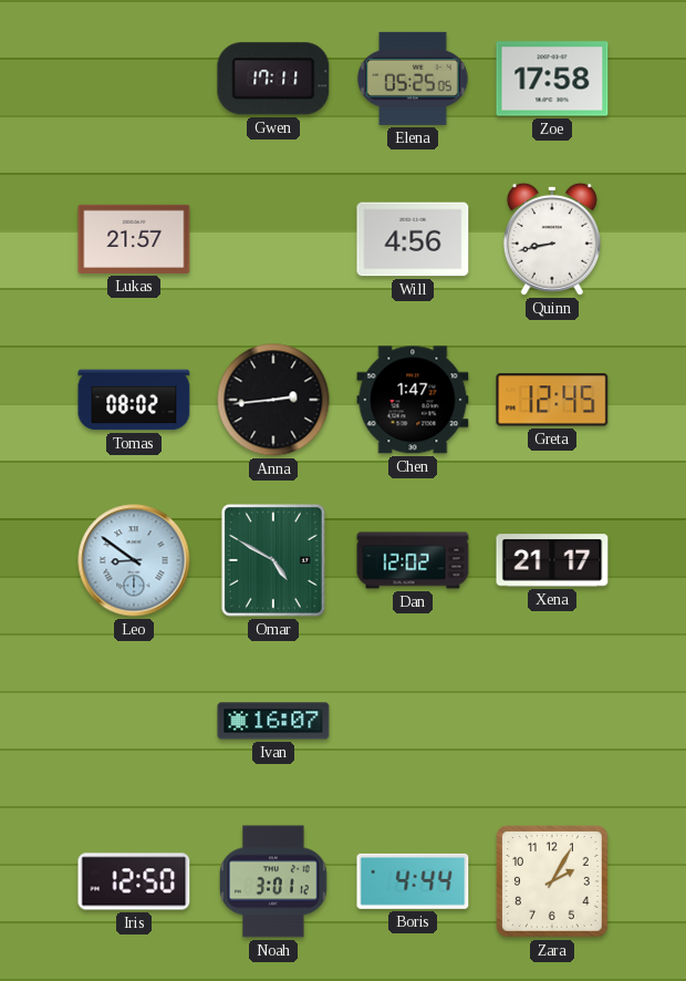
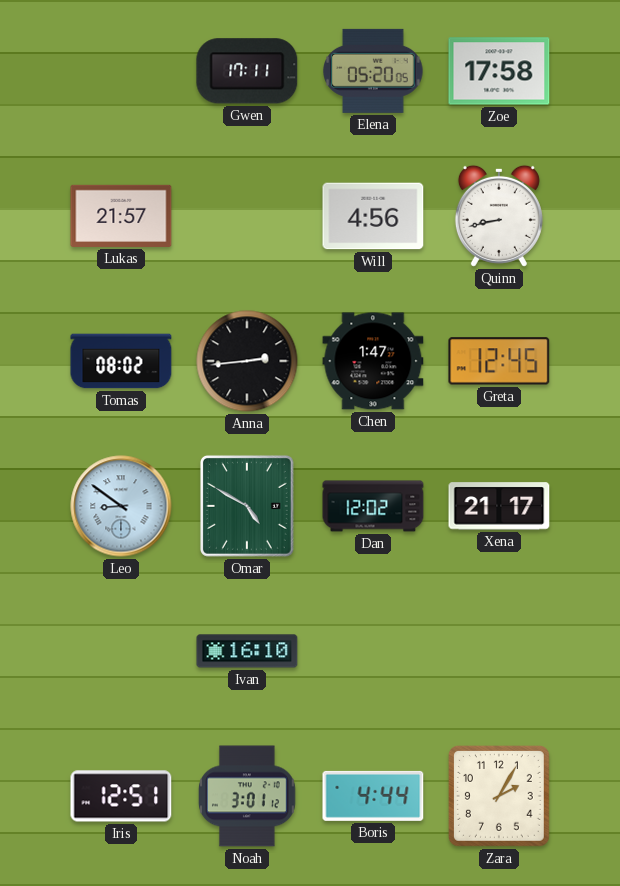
Elena: 05:25 -> 05:20 (373, 71)
Ivan: 16:07 -> 16:10 (247, 651)
Iris: 12:50 -> 12:51 (121, 796)
